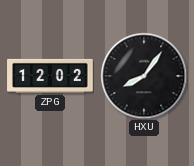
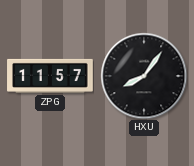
ZPG: 12:02 -> 11:57 (50, 76)
